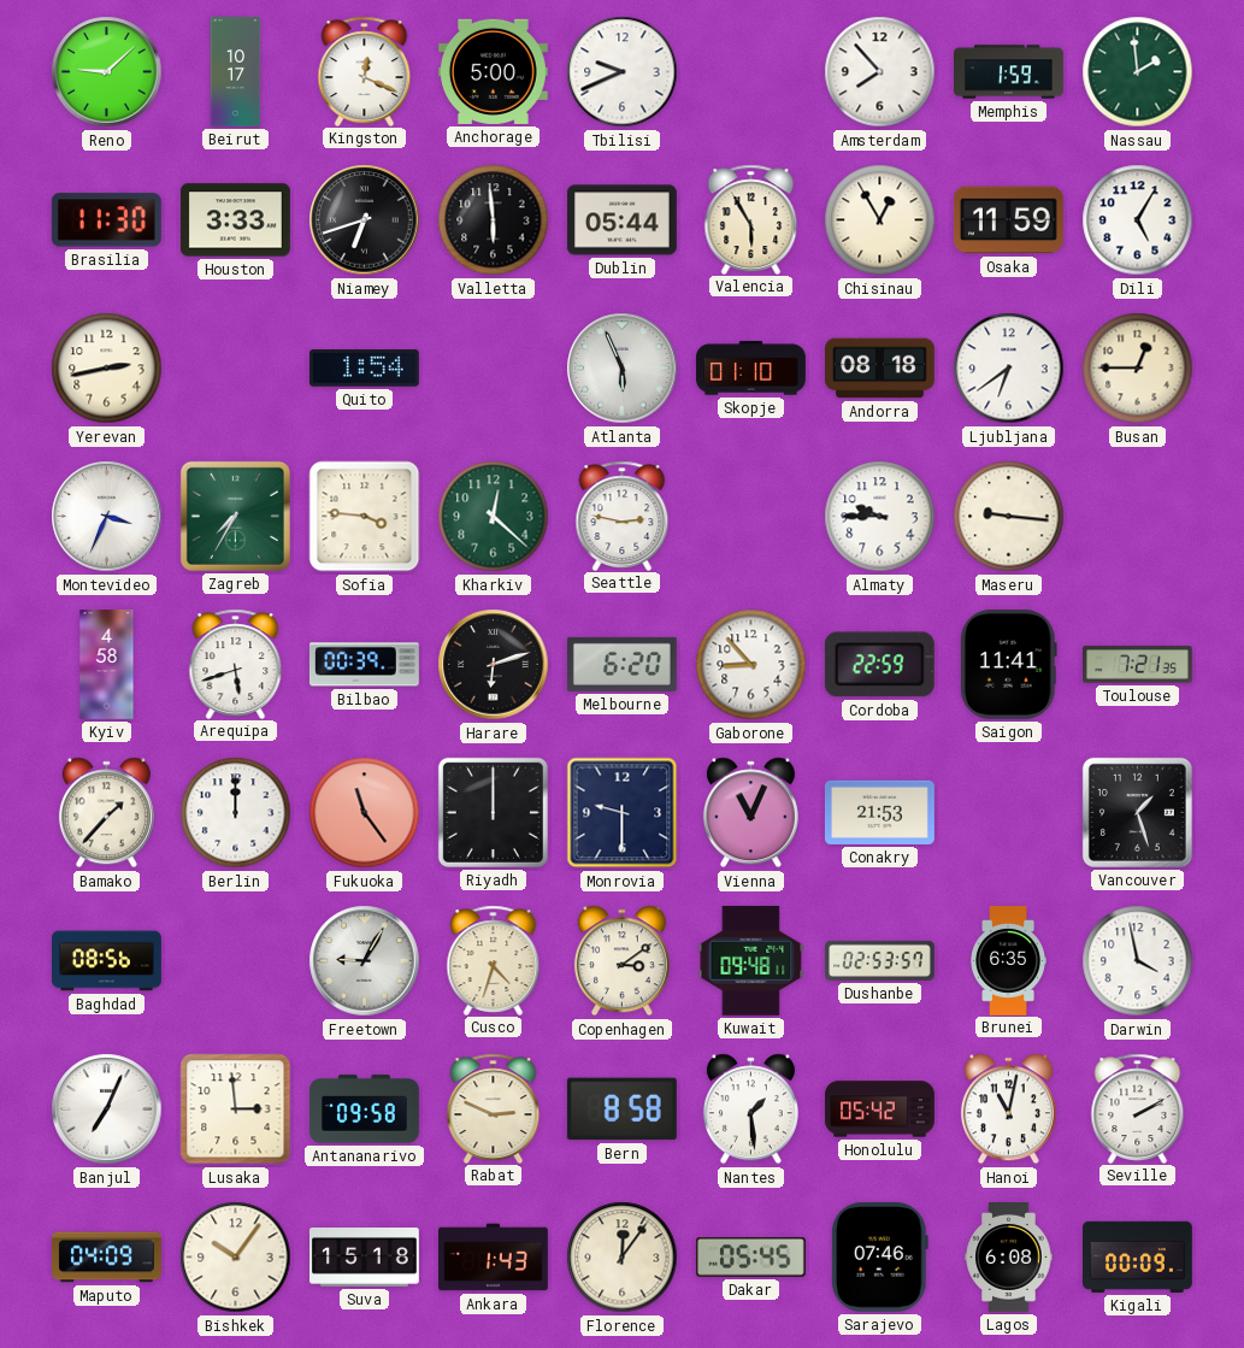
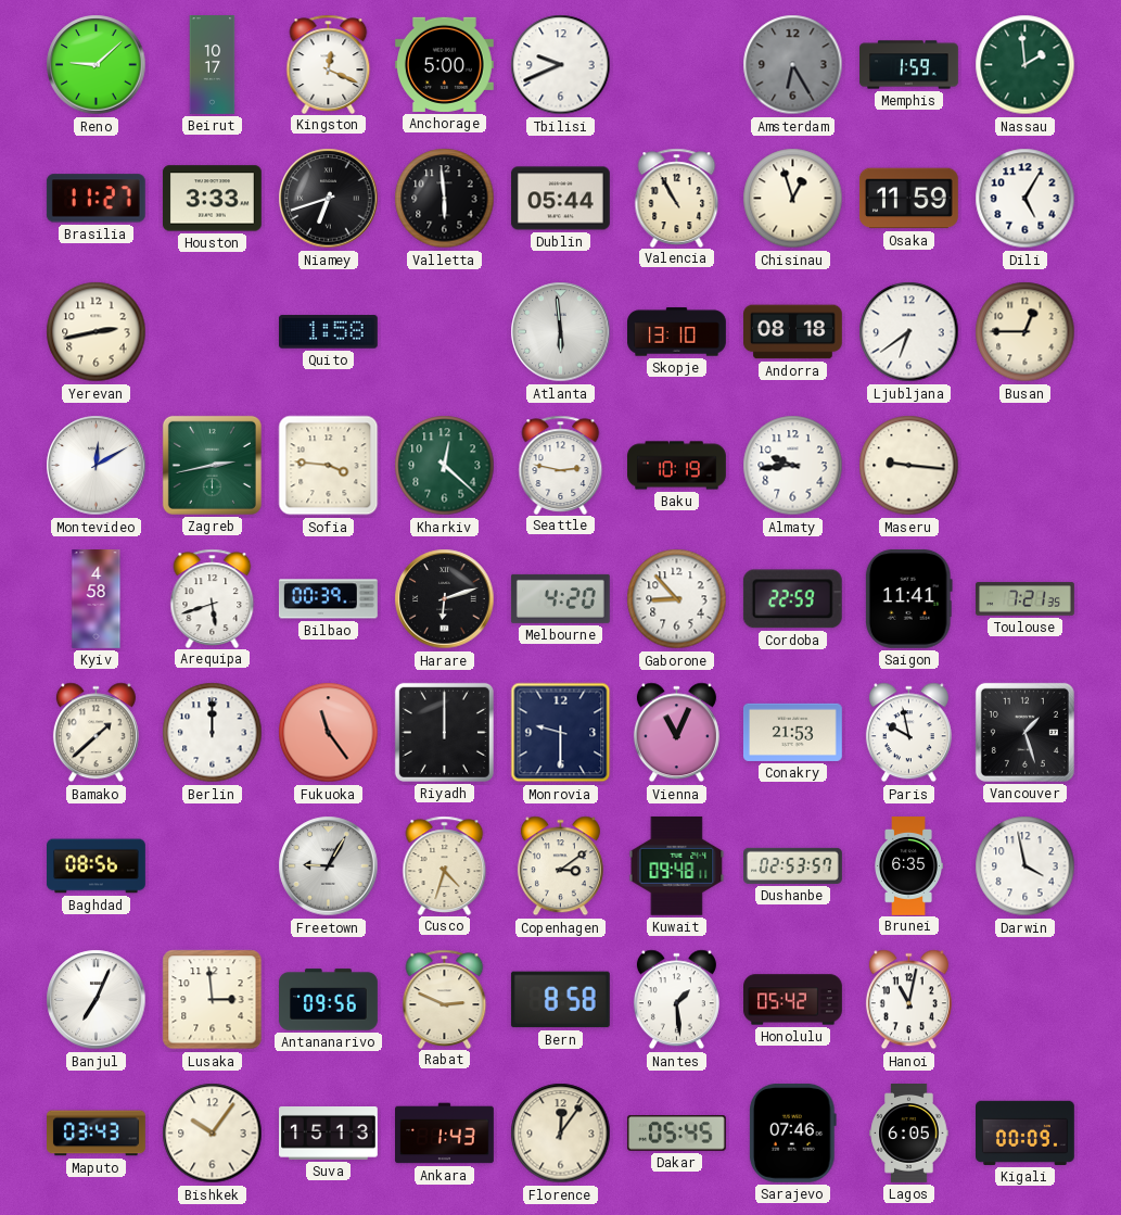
Amsterdam: 7:53 -> 6:25 (793, 65)
Amsterdam dial: white -> grey (793, 65)
Brasilia: 11:30 -> 11:27 (95, 199)
Valencia: 5:55 -> 10:55 (677, 198)
Chisinau: 12:55 -> 12:57 (793, 199)
Quito: 1:54 -> 1:58 (328, 332)
Atlanta: 5:56 -> 5:59 (561, 332)
Skopje: 01:10 -> 13:10 (677, 332)
Montevideo: 3:34 -> 12:10 (97, 466)
Zagreb: 7:35 -> 2:43 (212, 465)
Baku: none -> 10:19 (677, 466)
Almaty: 9:45 -> 9:44 (793, 466)
Melbourne: 6:20 -> 4:20 (560, 598)
Bamako: 1:37 -> 1:38 (95, 733)
Paris: none -> 9:58 (908, 733)
Antananarivo: 09:58 -> 09:56 (329, 1000)
Seville: 2:10 -> none (1138, 1108)
Maputo: 04:09 -> 03:43 (97, 1134)
Suva: 15:18 -> 15:13 (329, 1134)
Lagos: 6:08 -> 6:05 (909, 1134)
